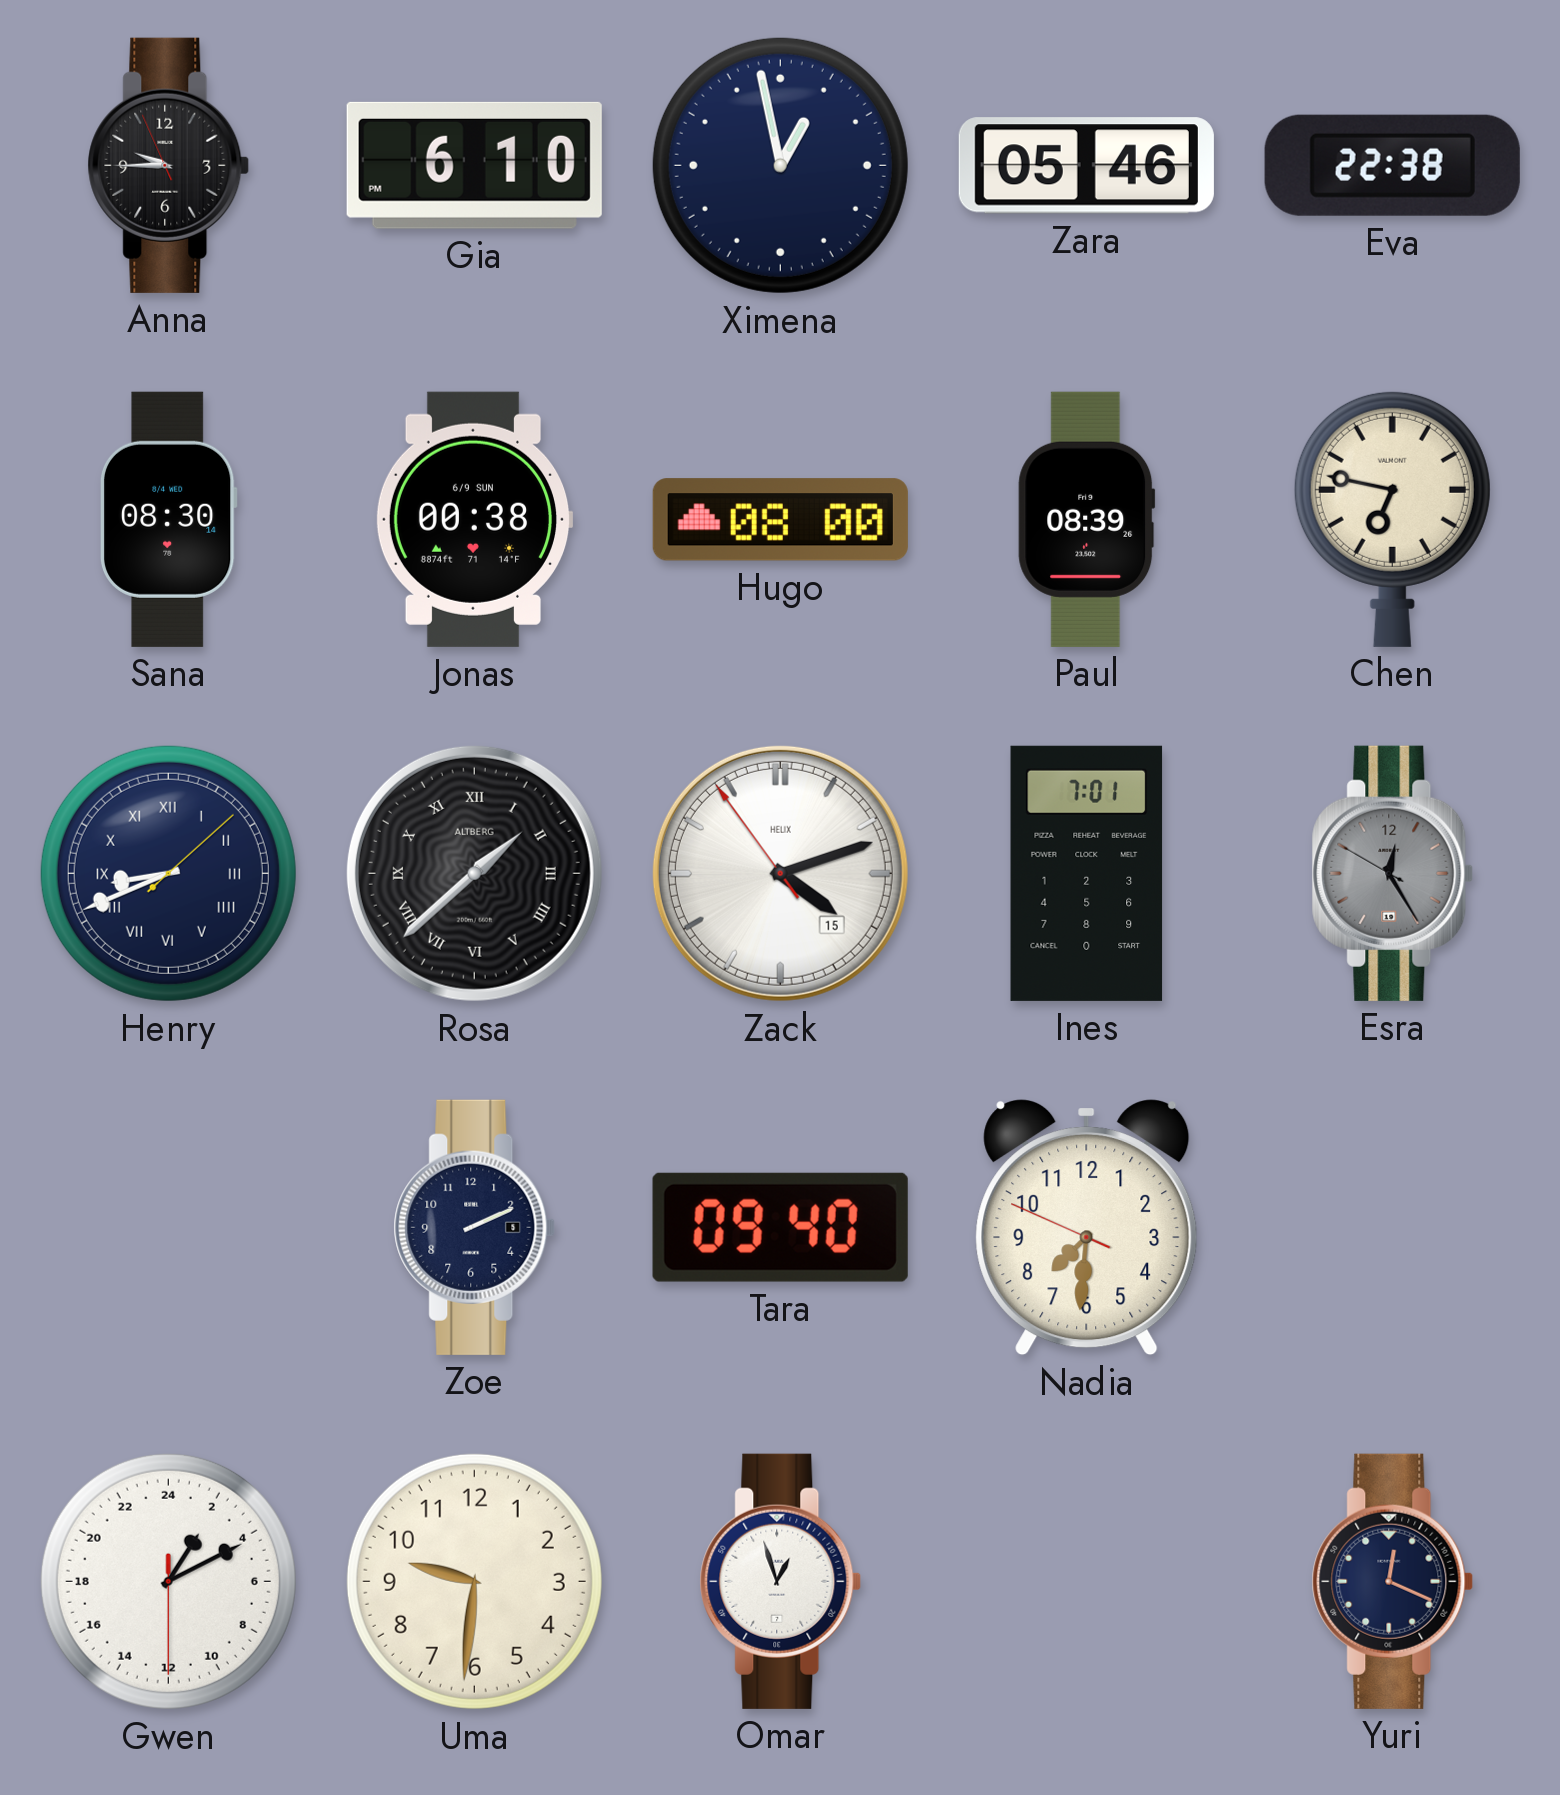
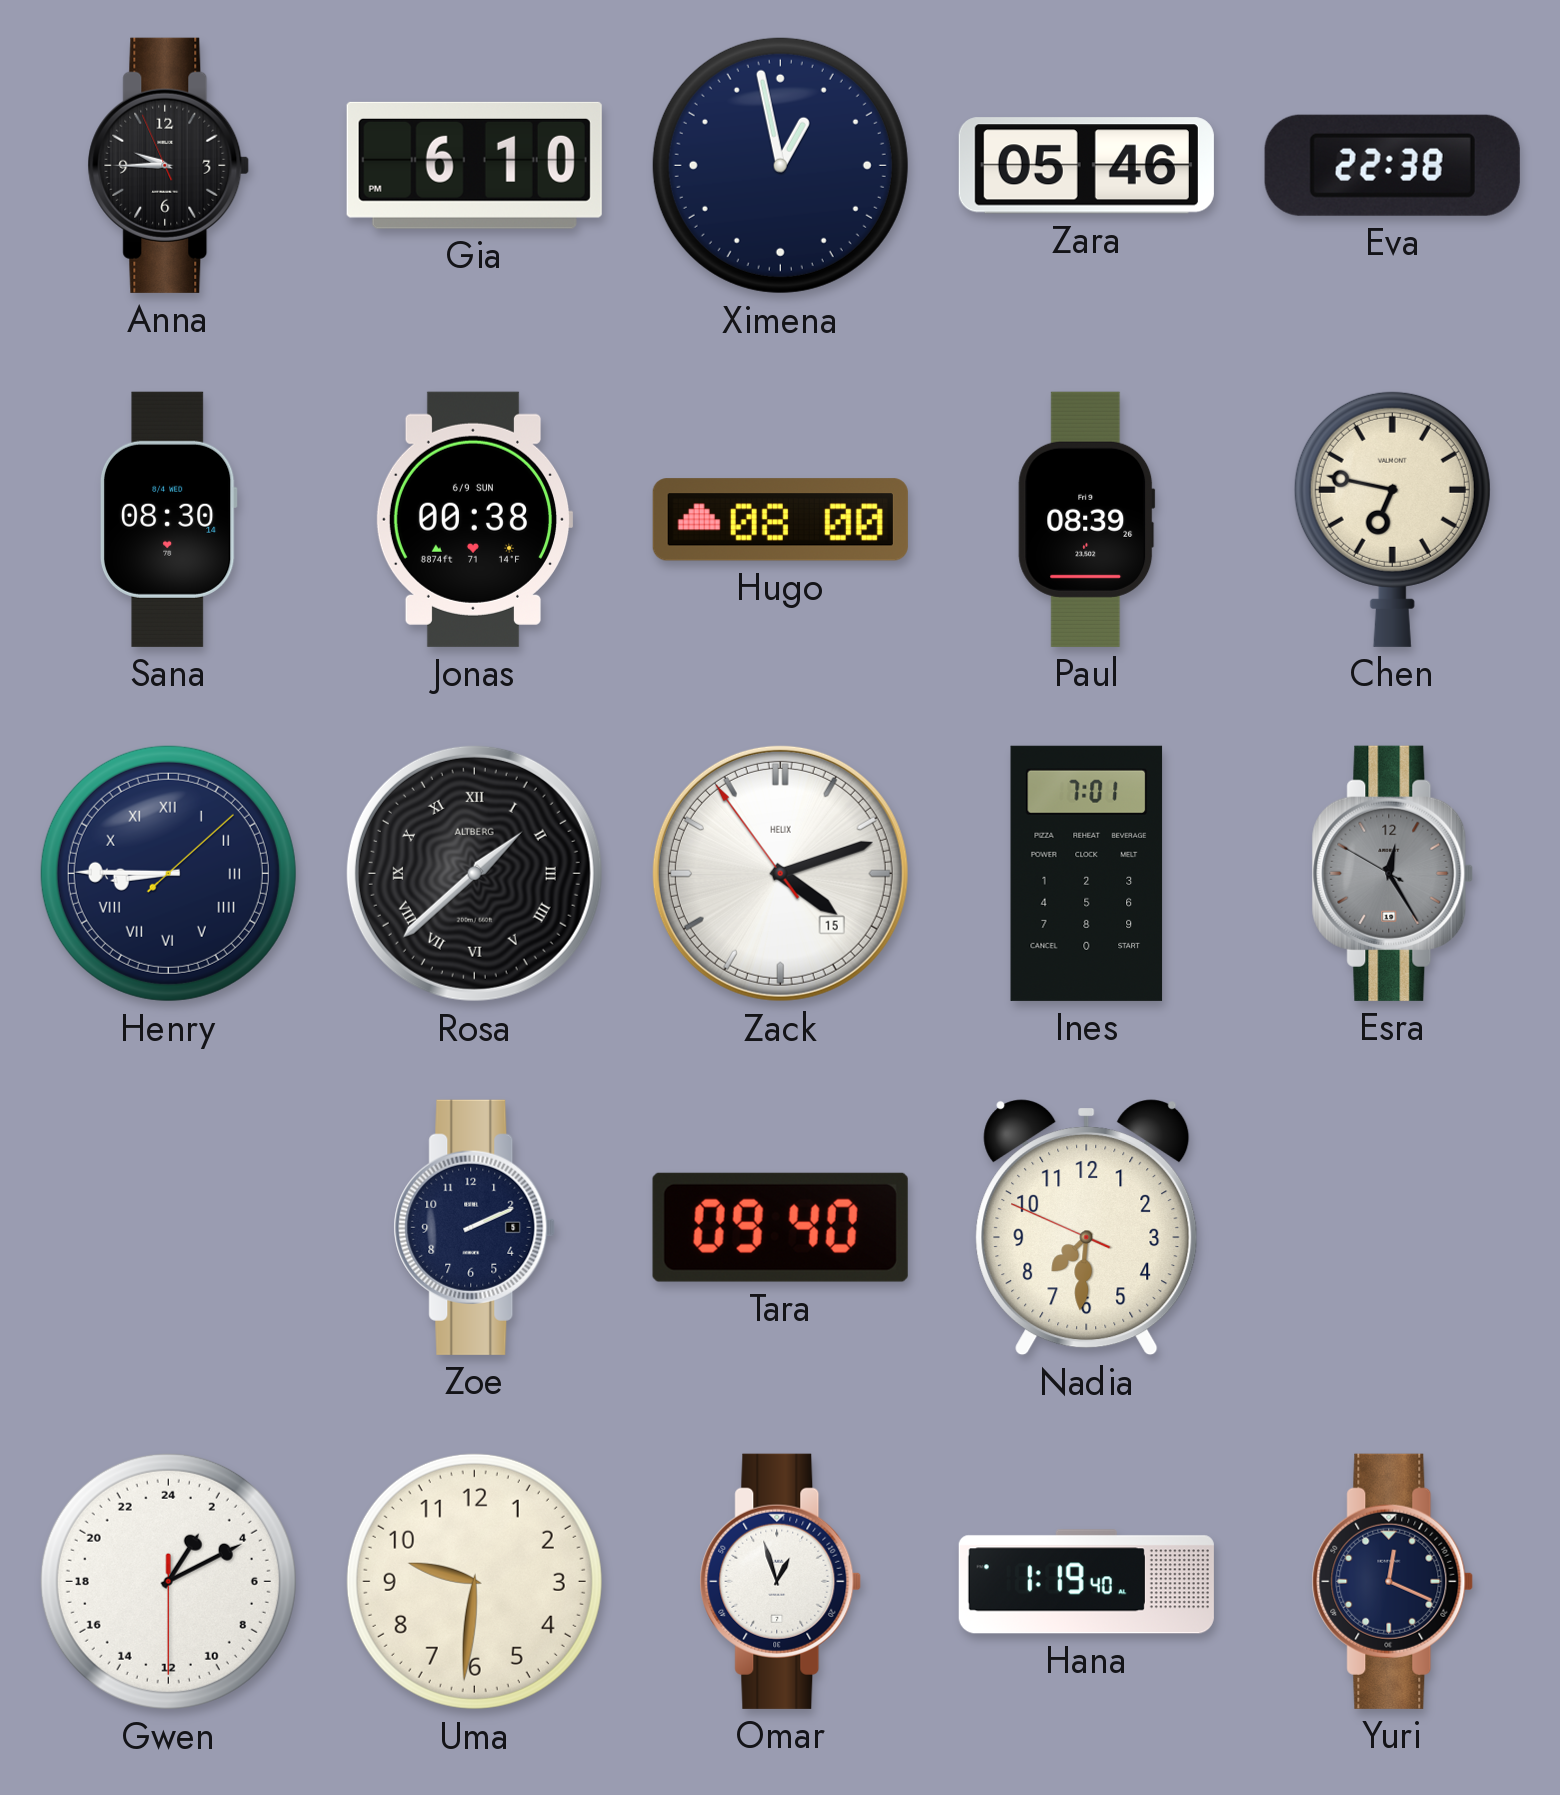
Henry: 8:41 -> 8:45 (168, 873)
Hana: none -> 1:19 (1086, 1582)
